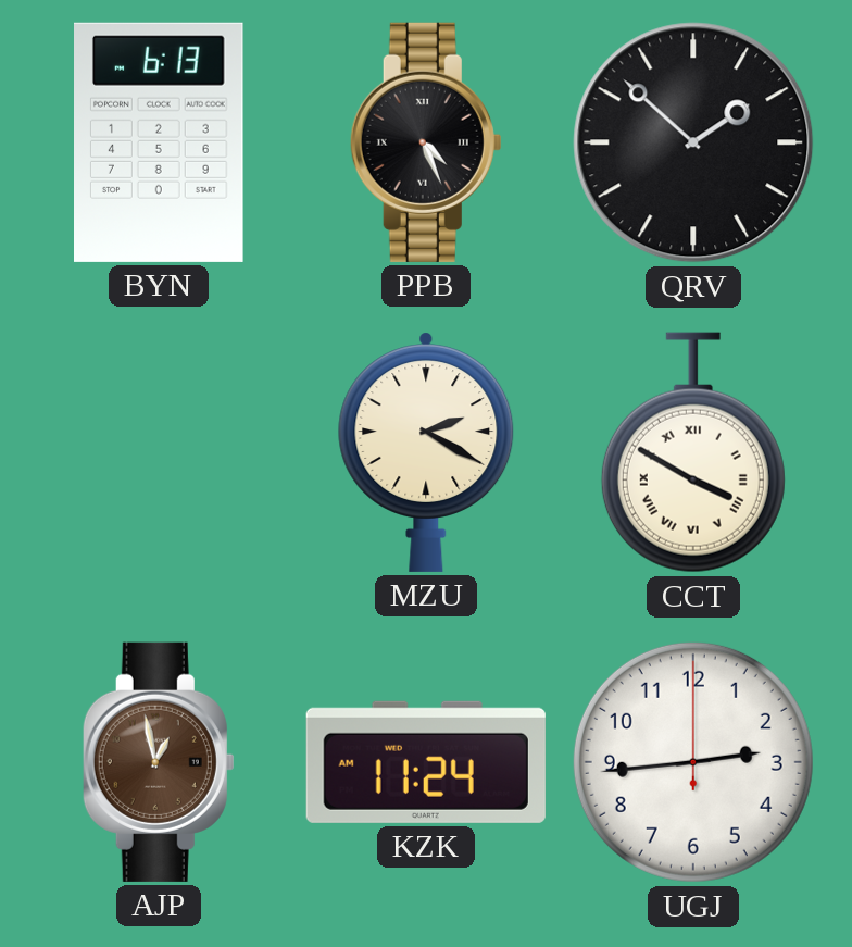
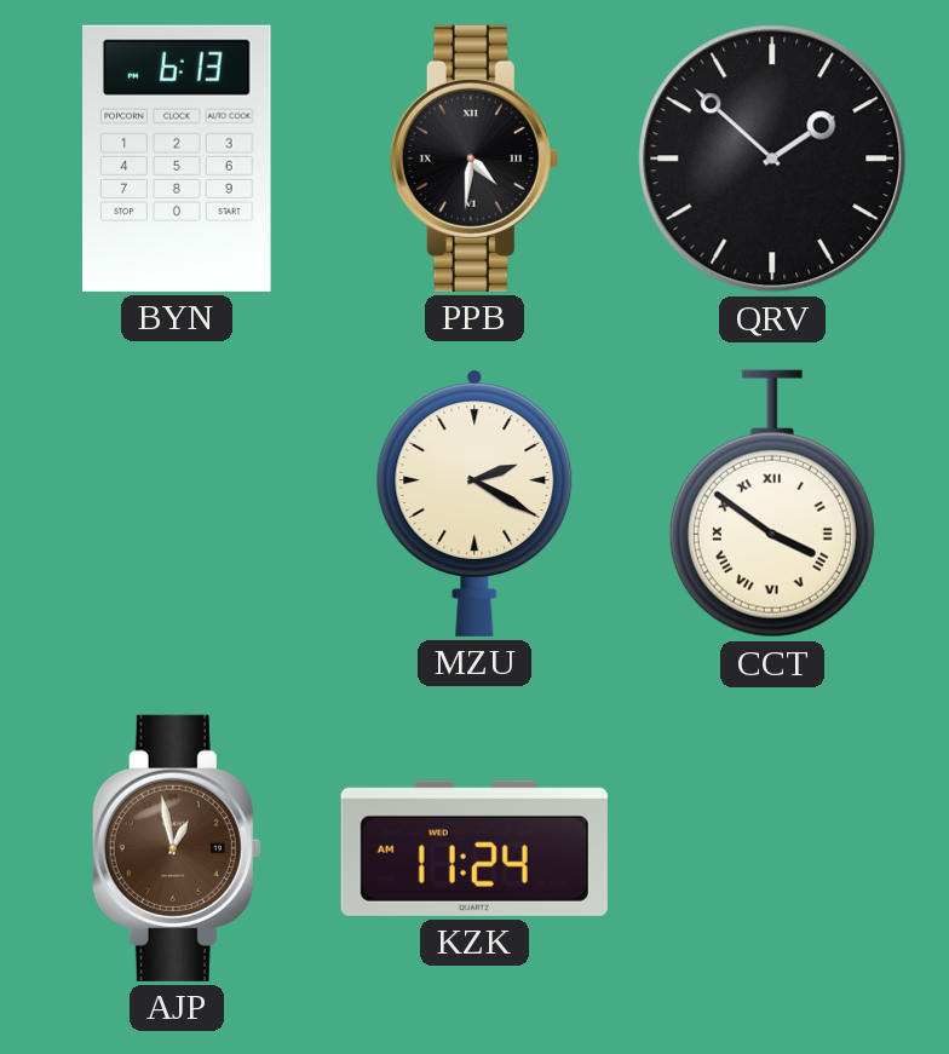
PPB: 4:26 -> 4:31 (475, 159)
CCT: 3:50 -> 3:51 (772, 503)
UGJ: 2:44 -> none (693, 762)
